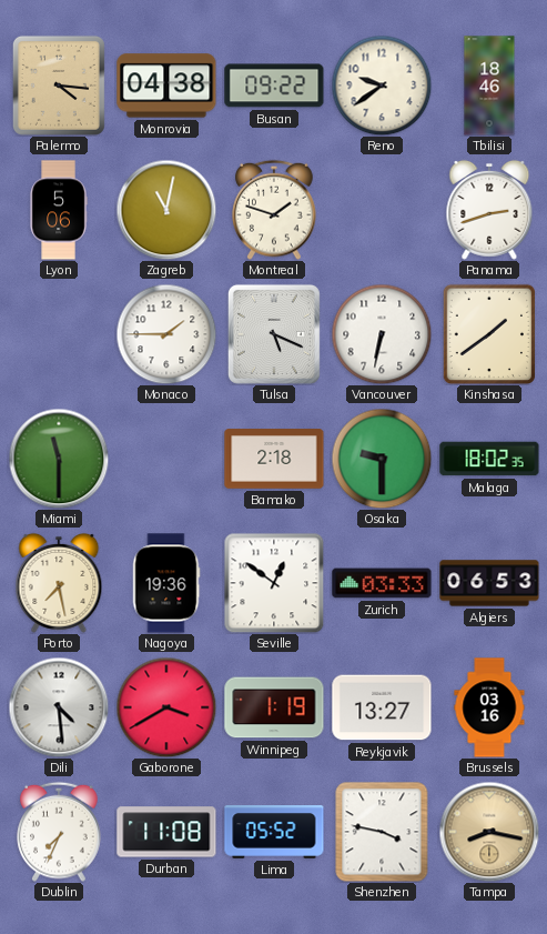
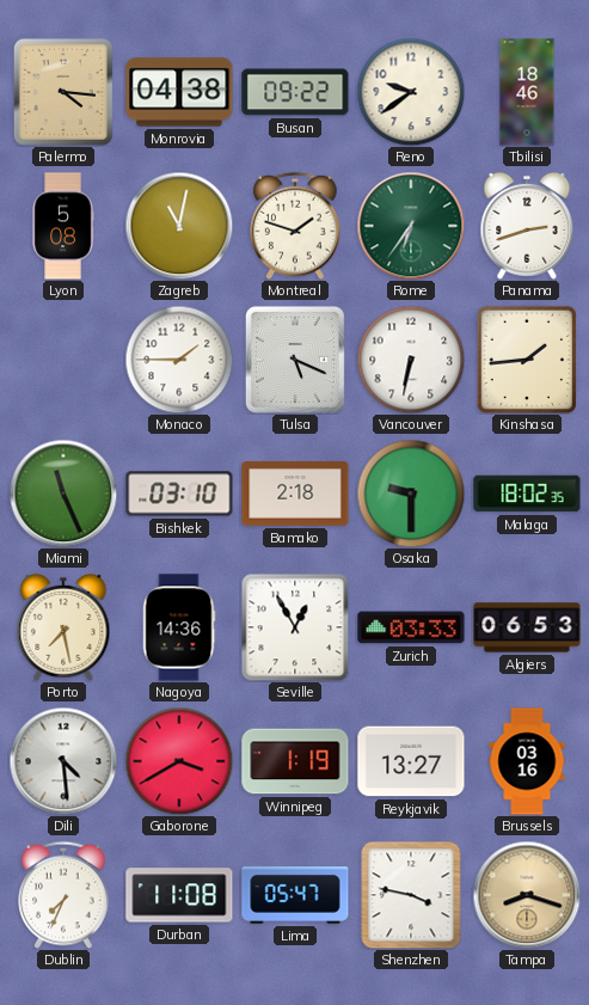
Lyon: 5:06 -> 5:08 (63, 226)
Rome: none -> 6:36 (411, 226)
Kinshasa: 1:39 -> 1:44 (526, 359)
Miami: 11:30 -> 11:26 (63, 494)
Bishkek: none -> 03:10 (179, 494)
Nagoya: 19:36 -> 14:36 (179, 627)
Seville: 12:51 -> 12:55 (295, 627)
Lima: 05:52 -> 05:47 (295, 896)
Tampa: 8:17 -> 8:18 (527, 895)
